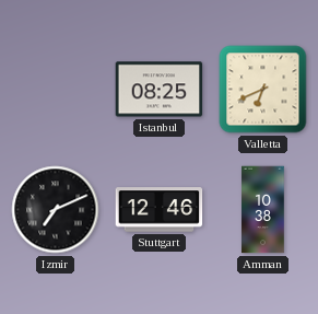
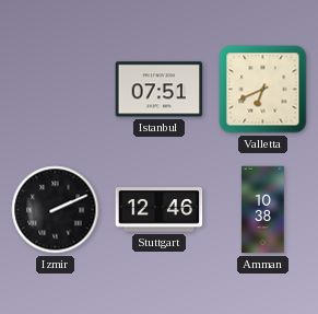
Istanbul: 08:25 -> 07:51 (160, 90)
Izmir: 7:11 -> 2:11 (56, 210)
